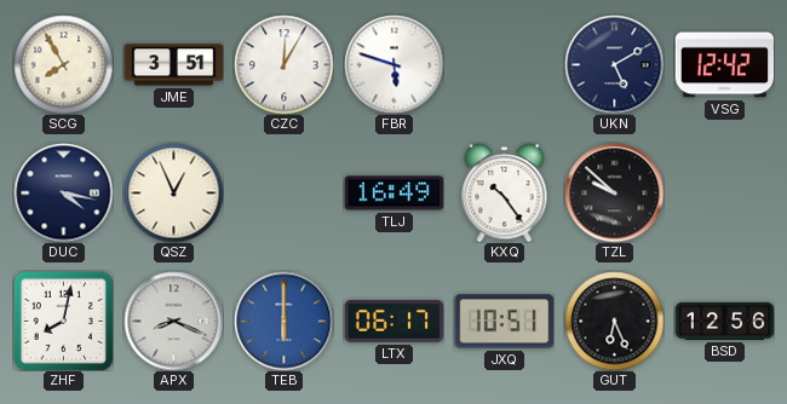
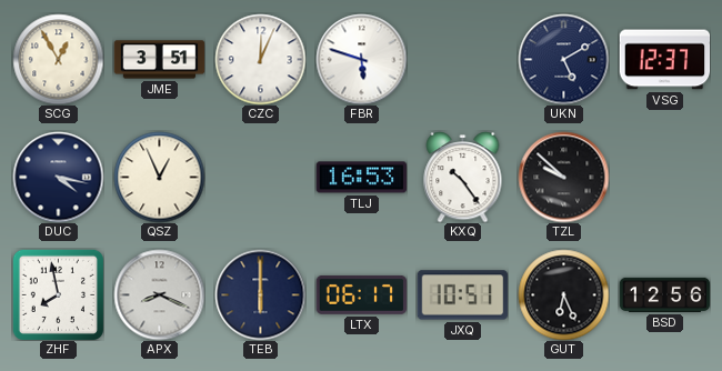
SCG: 7:55 -> 12:55 (58, 59)
CZC: 12:05 -> 12:04 (260, 59)
VSG: 12:42 -> 12:37 (664, 60)
TLJ: 16:49 -> 16:53 (361, 178)
ZHF: 8:02 -> 7:58 (58, 294)
TEB dial: blue -> navy (260, 294)
